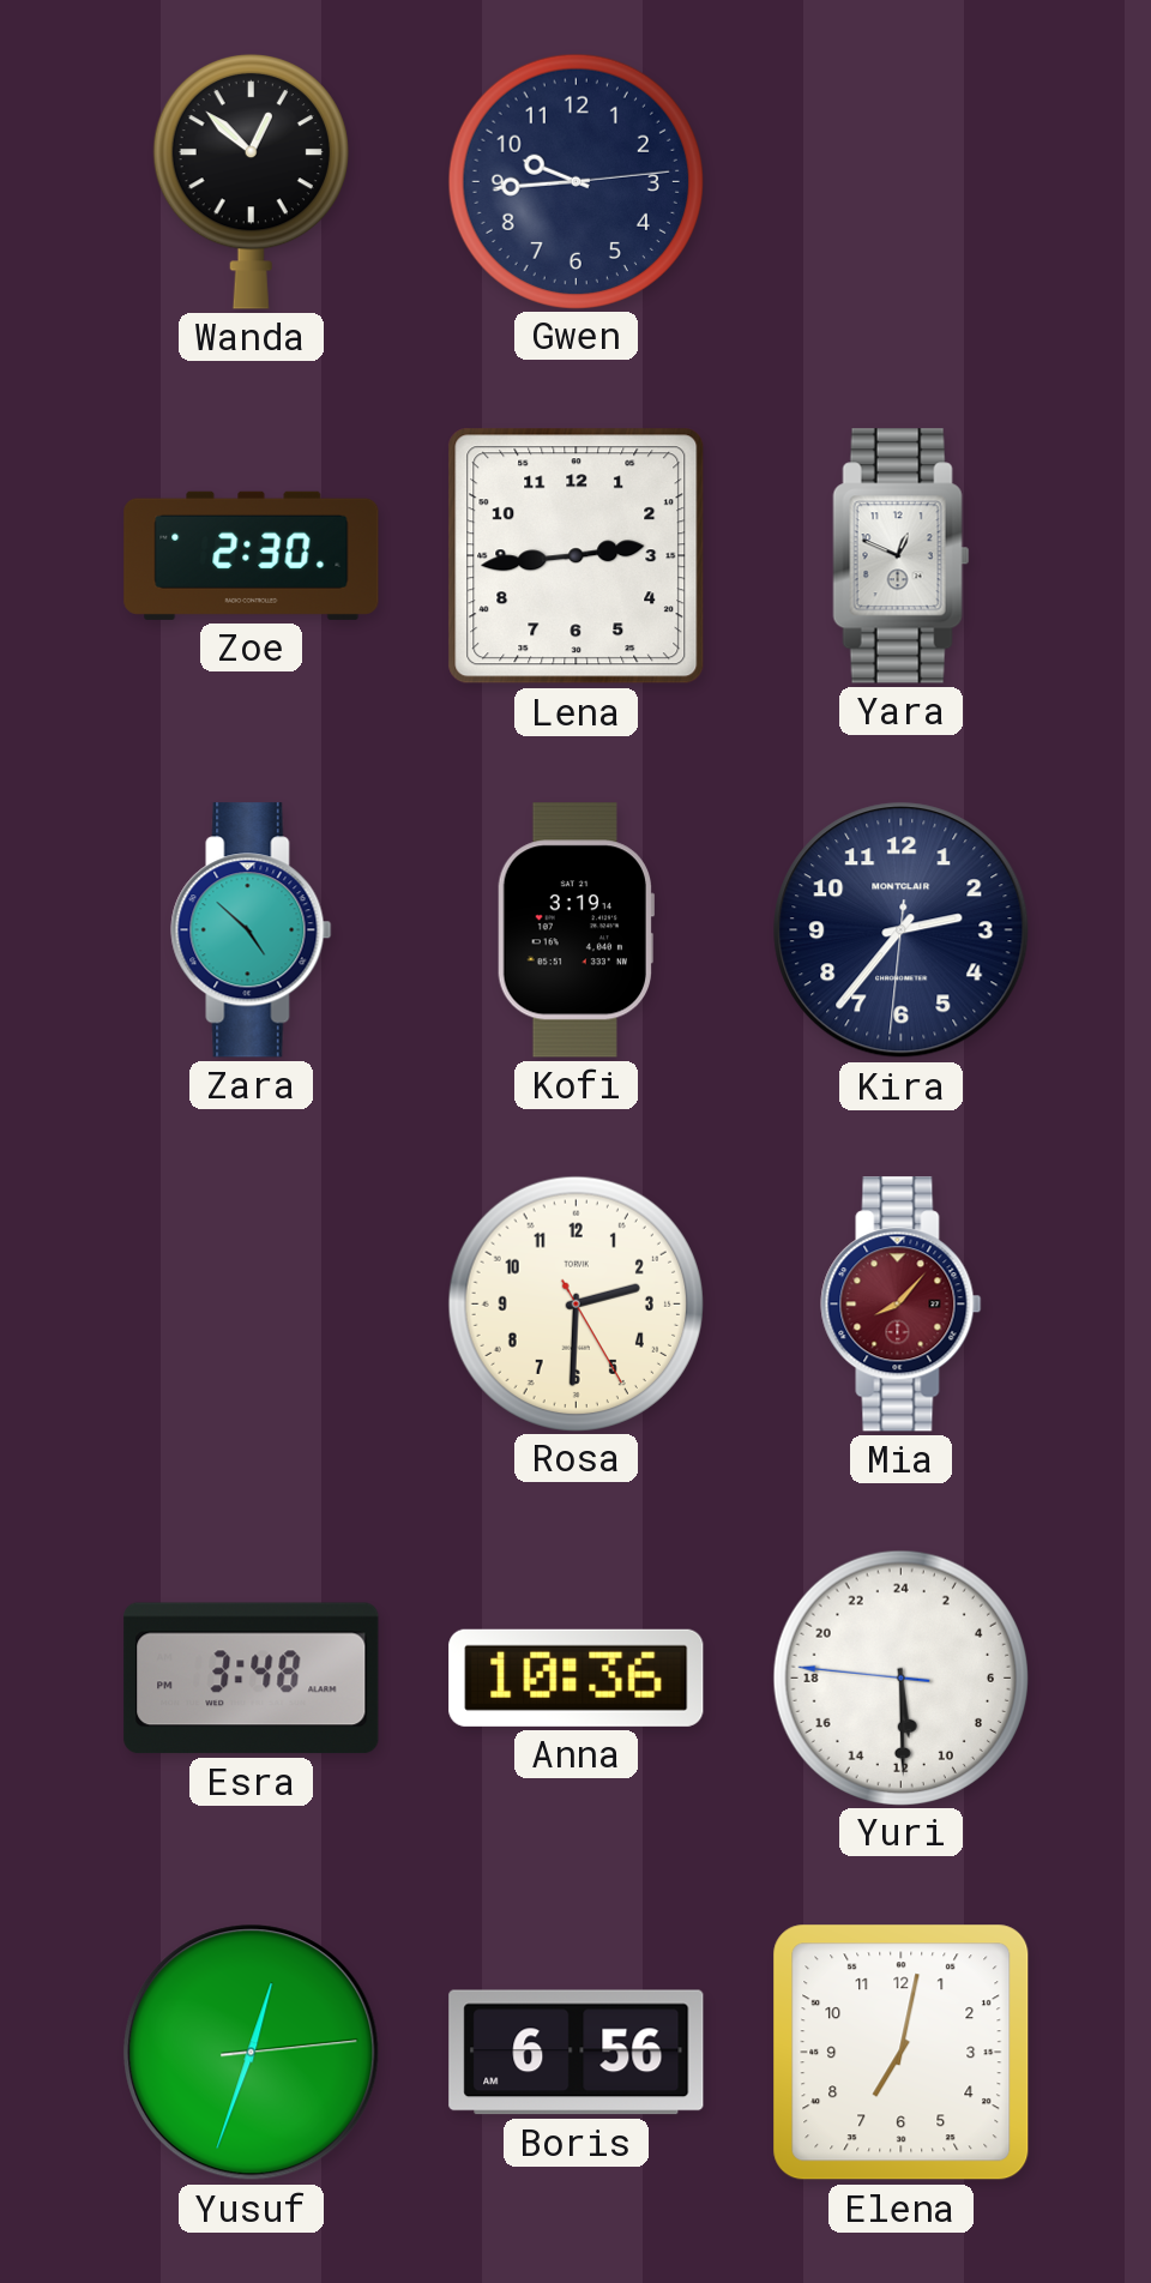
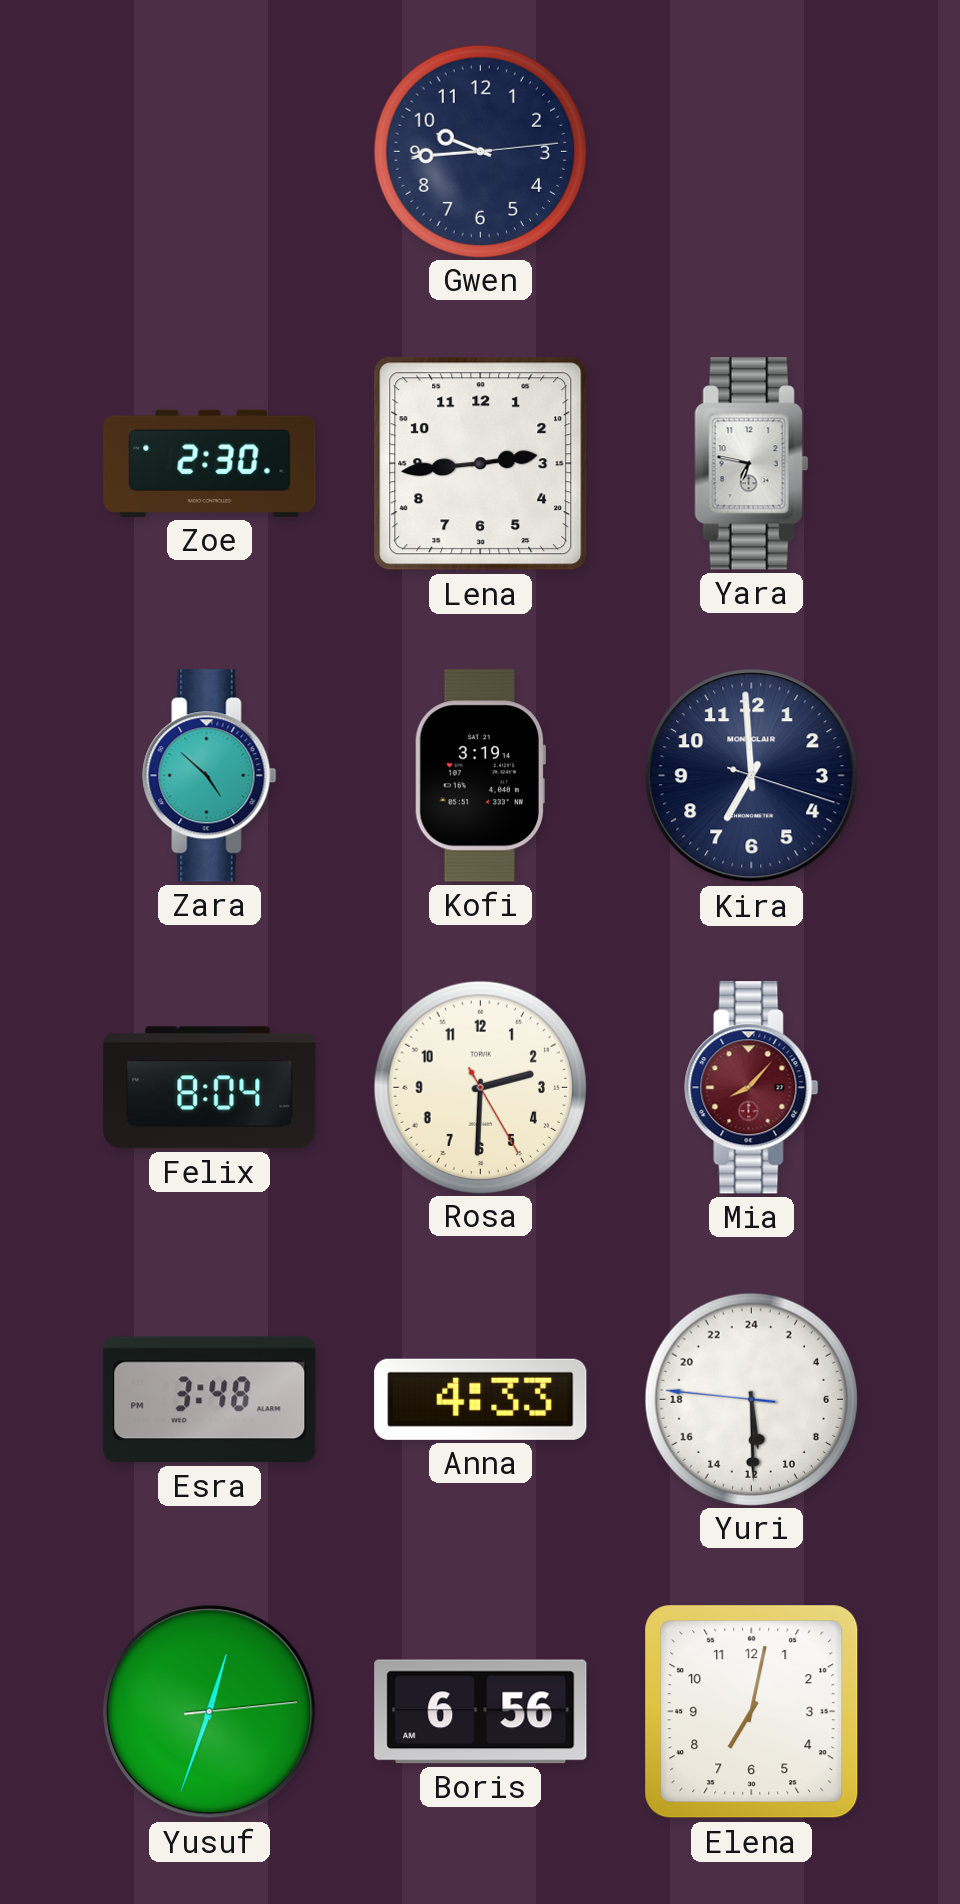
Wanda: 12:52 -> none (251, 181)
Yara: 12:49 -> 6:47 (752, 464)
Kira: 2:36 -> 6:59 (752, 776)
Felix: none -> 8:04 (210, 1088)
Anna: 10:36 -> 4:33 (481, 1399)
